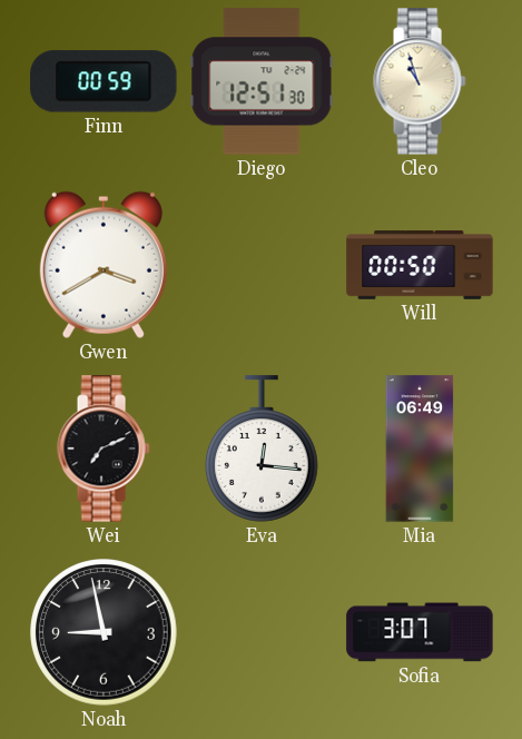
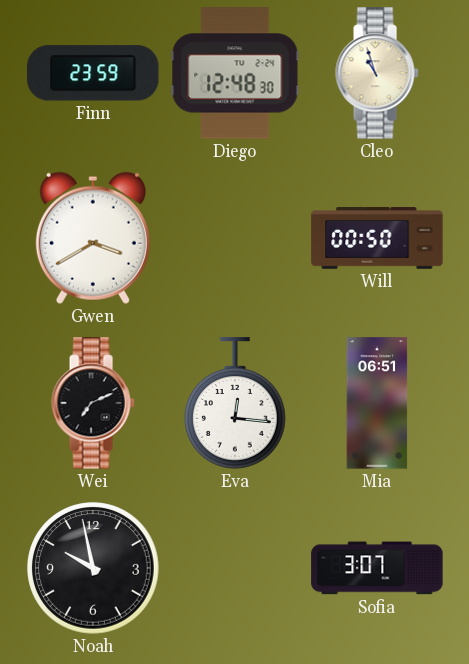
Finn: 00:59 -> 23:59 (93, 73)
Diego: 12:51 -> 12:48 (235, 73)
Mia: 06:49 -> 06:51 (377, 403)
Noah: 8:58 -> 9:58 (93, 568)
